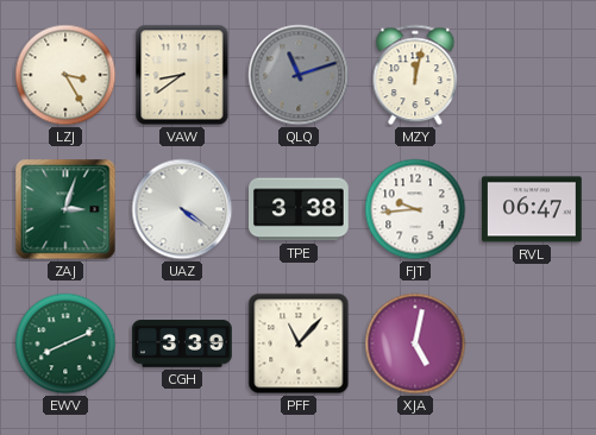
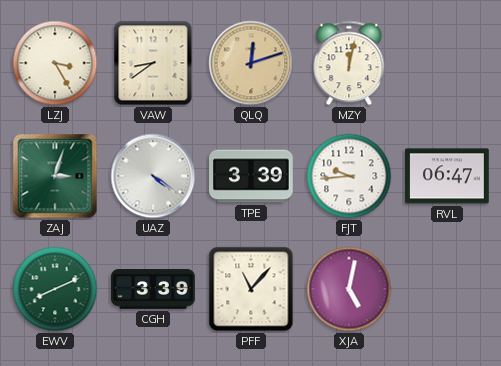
QLQ: 11:12 -> 12:12 (251, 63)
QLQ dial: grey -> champagne (251, 63)
TPE: 3:38 -> 3:39 (252, 176)
